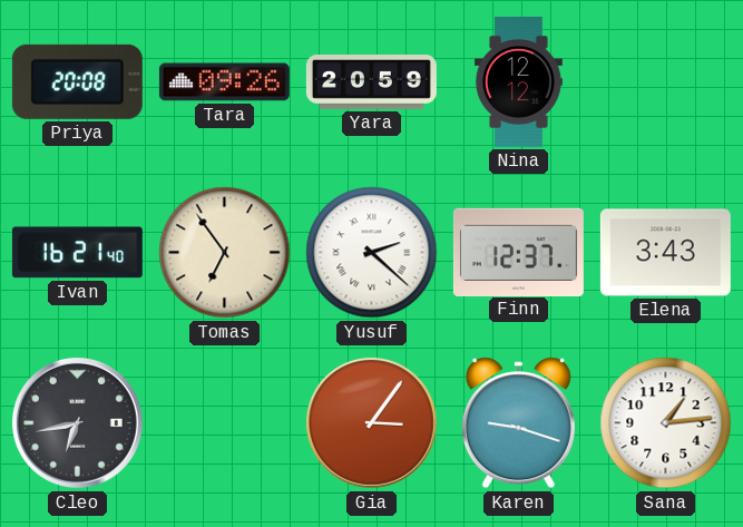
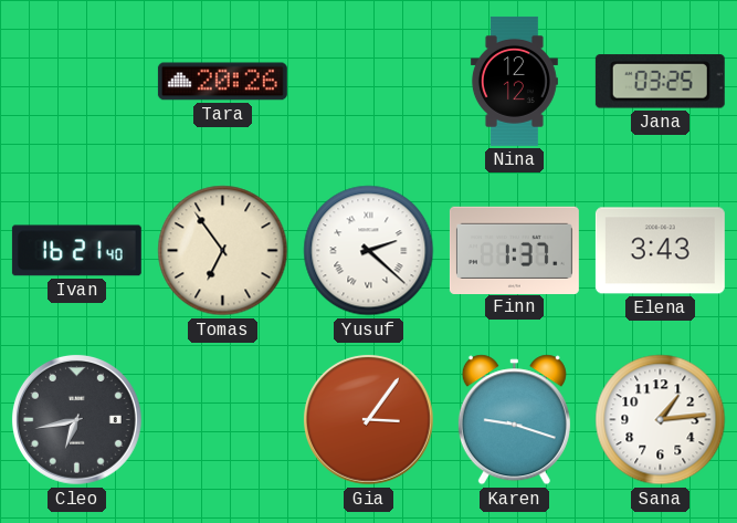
Priya: 20:08 -> none (77, 81)
Tara: 09:26 -> 20:26 (222, 82)
Yara: 20:59 -> none (371, 82)
Jana: none -> 03:25 (660, 82)
Finn: 12:37 -> 1:37 (514, 250)
